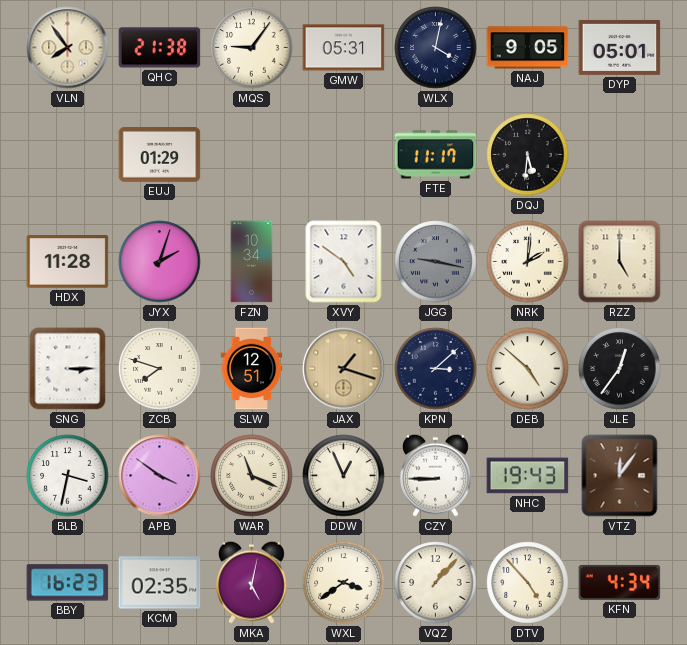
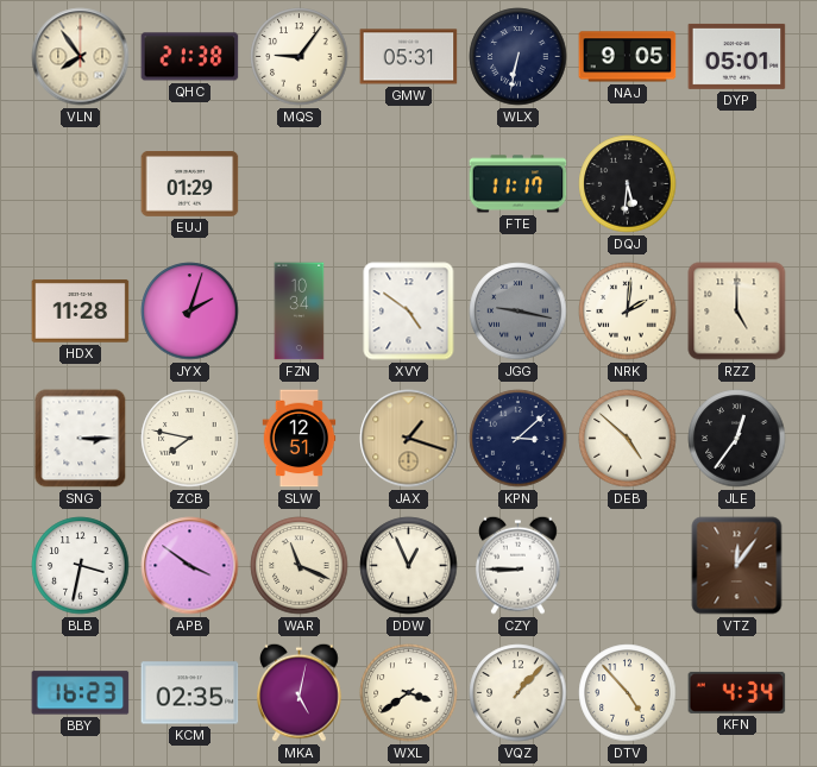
WLX: 4:02 -> 6:32 (519, 57)
ZCB: 7:48 -> 7:47 (190, 439)
NHC: 19:43 -> none (528, 476)
